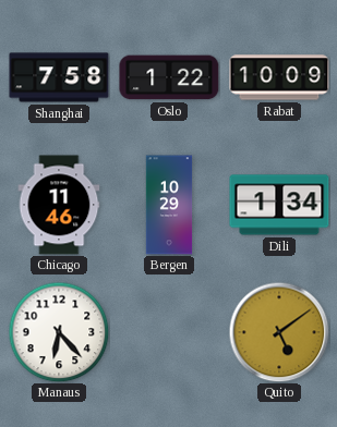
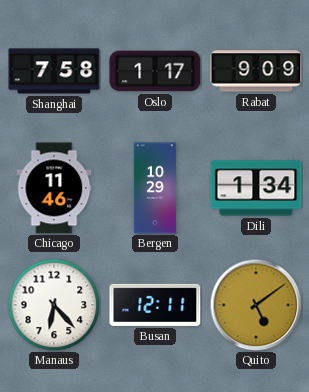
Oslo: 1:22 -> 1:17 (155, 71)
Rabat: 10:09 -> 9:09 (256, 71)
Busan: none -> 12:11 (155, 305)
